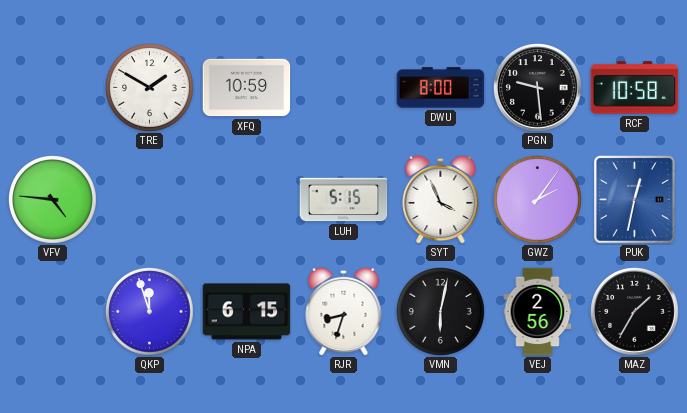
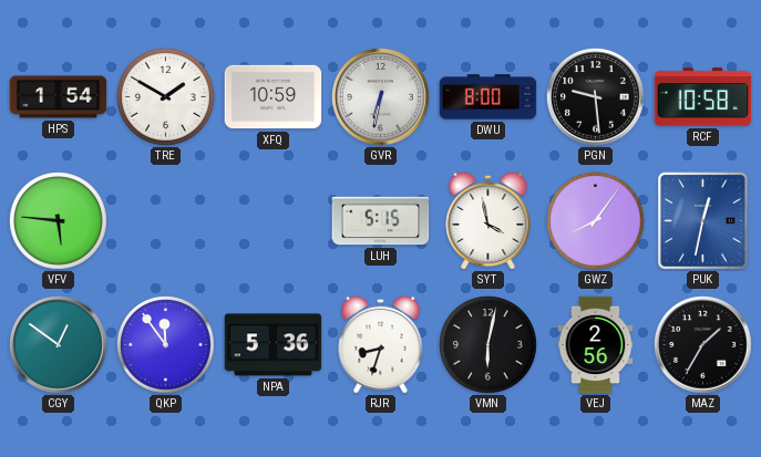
HPS: none -> 1:54 (59, 97)
GVR: none -> 6:32 (381, 97)
VFV: 4:46 -> 5:46 (59, 221)
SYT: 3:56 -> 3:58 (489, 220)
GWZ: 2:06 -> 8:06 (596, 221)
CGY: none -> 12:51 (59, 345)
QKP: 11:57 -> 11:54 (166, 345)
NPA: 6:15 -> 5:36 (274, 345)
